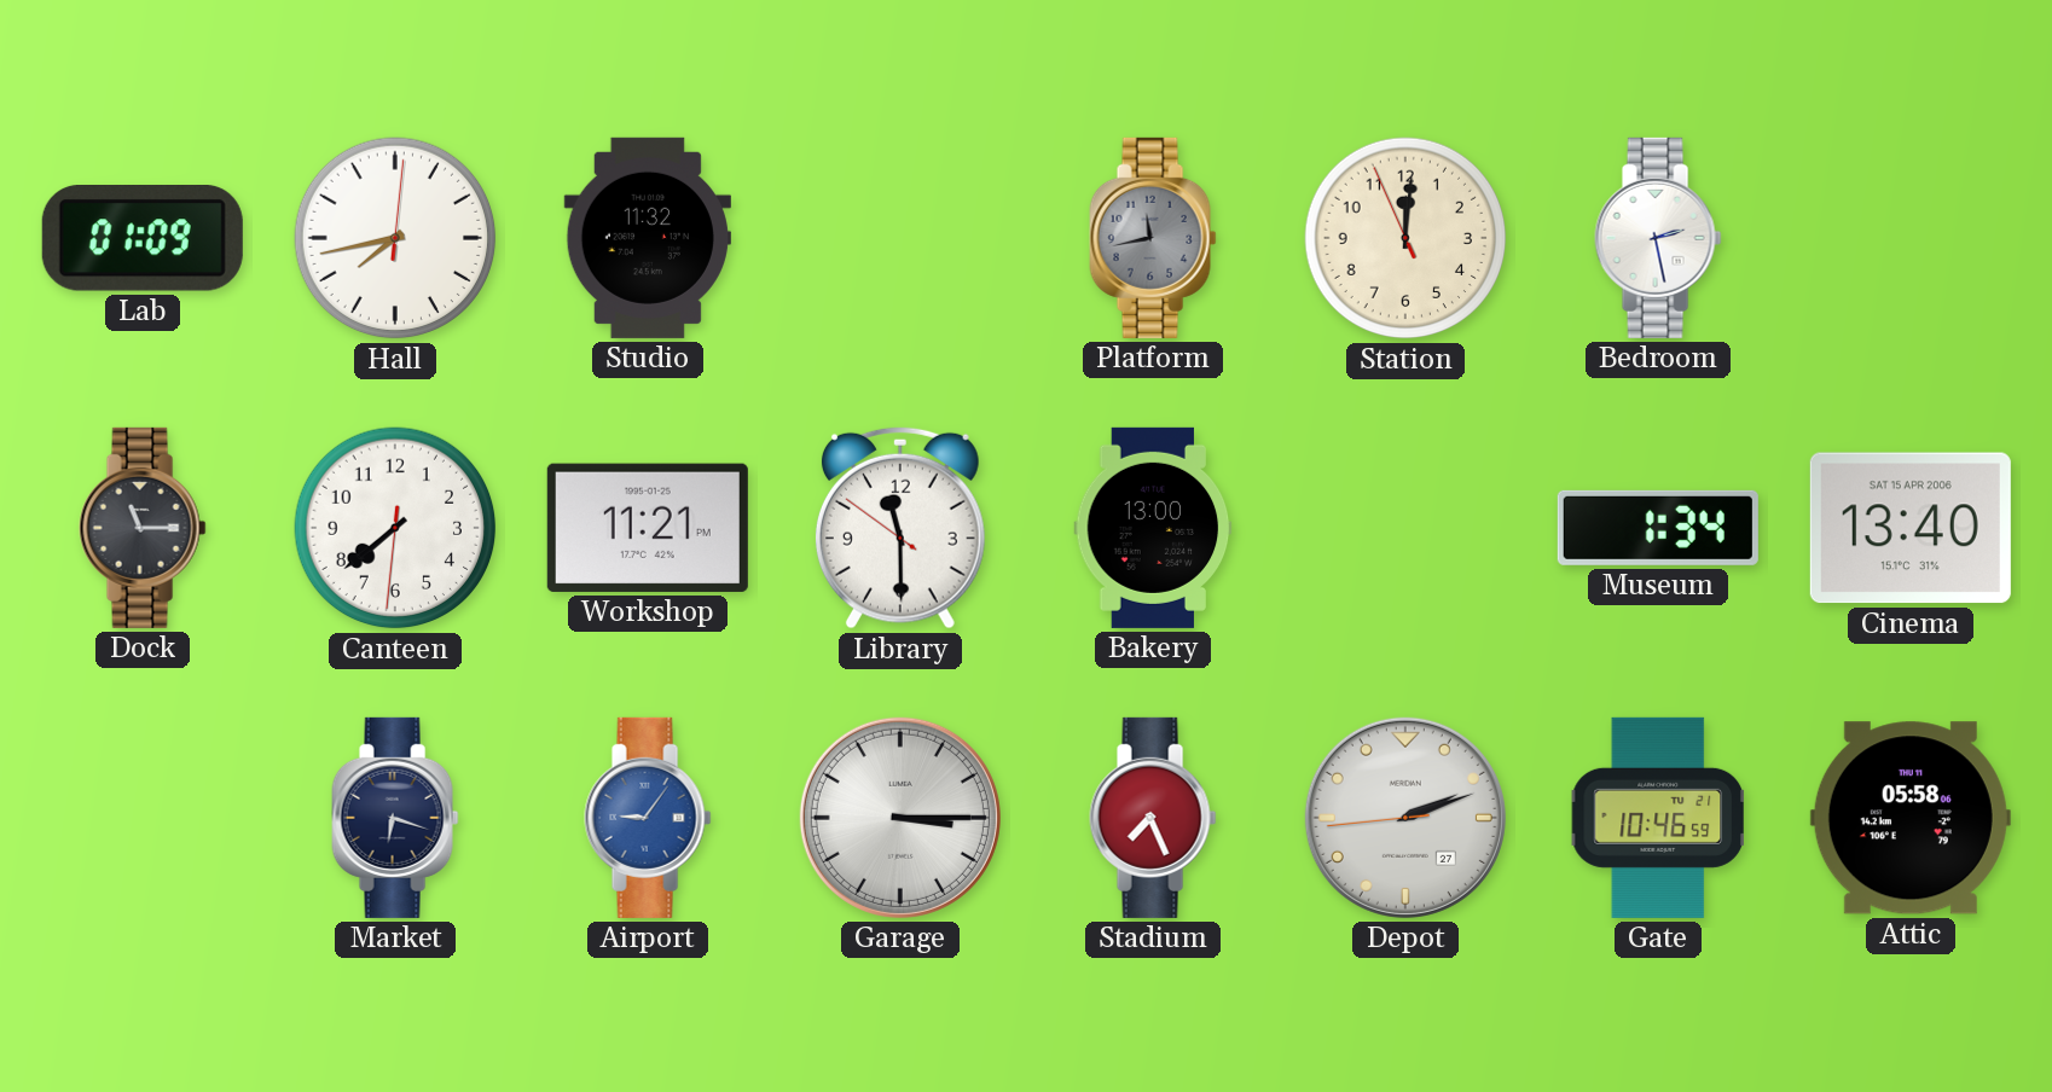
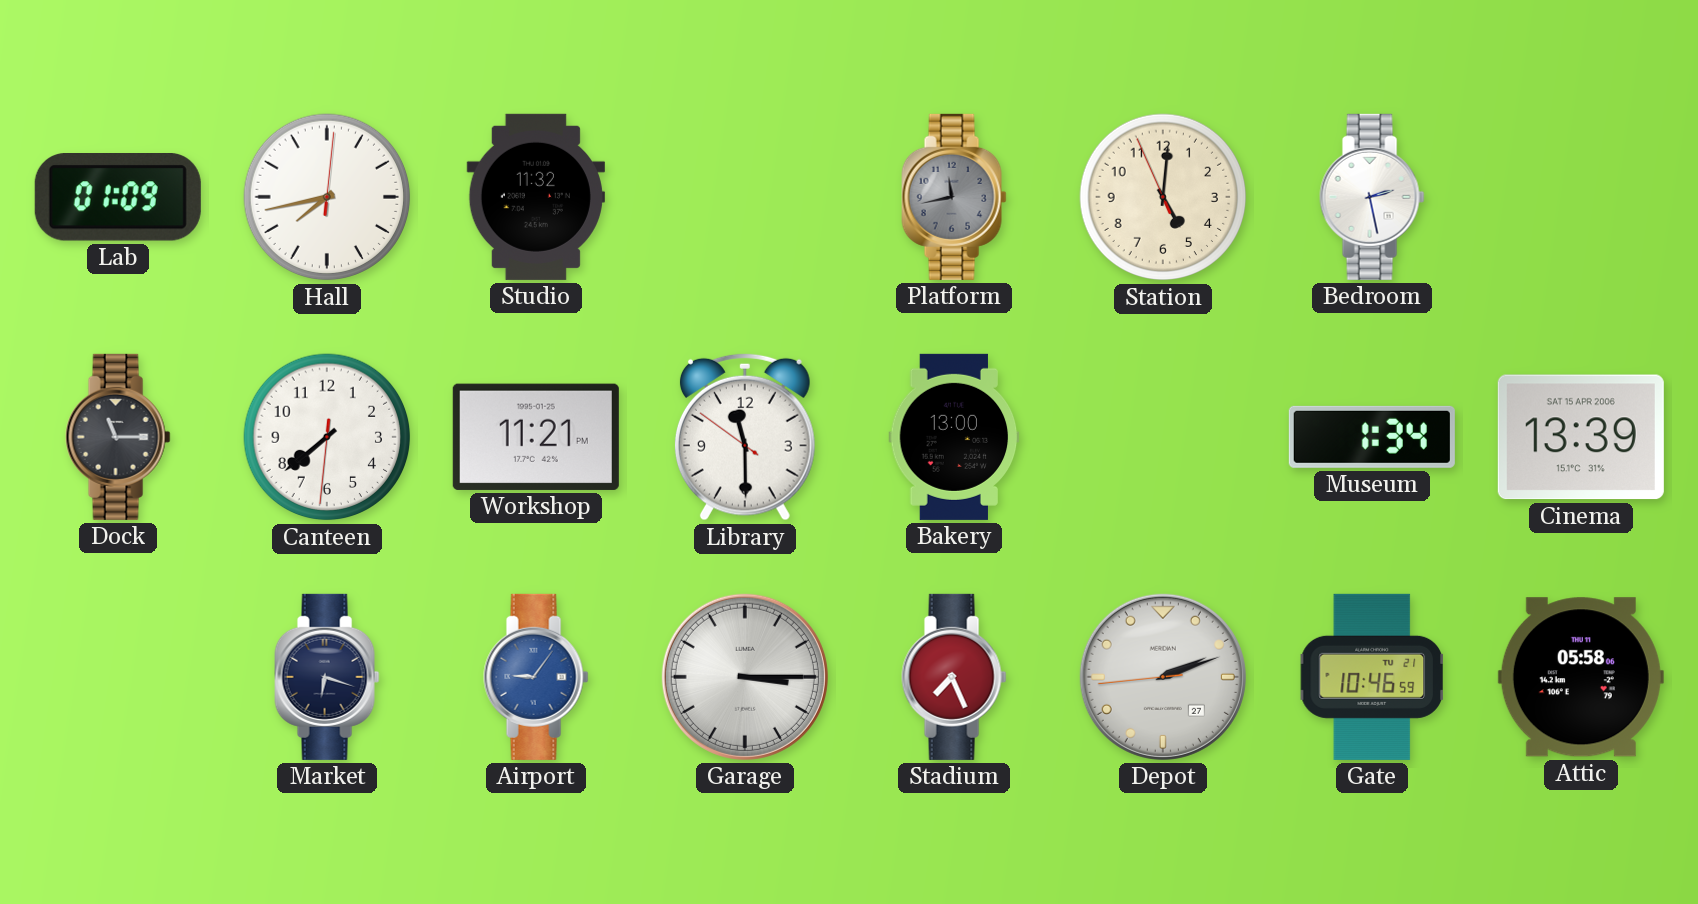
Station: 12:00 -> 5:00 (1163, 197)
Cinema: 13:40 -> 13:39 (1581, 437)
